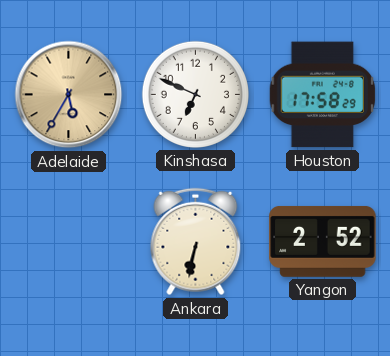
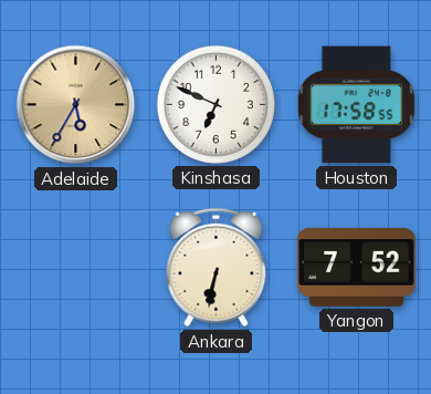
Houston: 17:58:29 -> 17:58:55 (356, 105)
Yangon: 2:52 -> 7:52 (357, 267)
